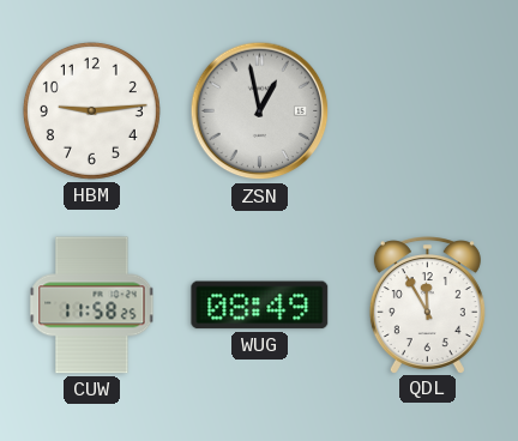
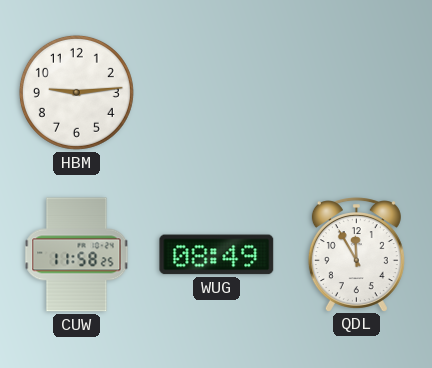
ZSN: 12:58 -> none (260, 111)
